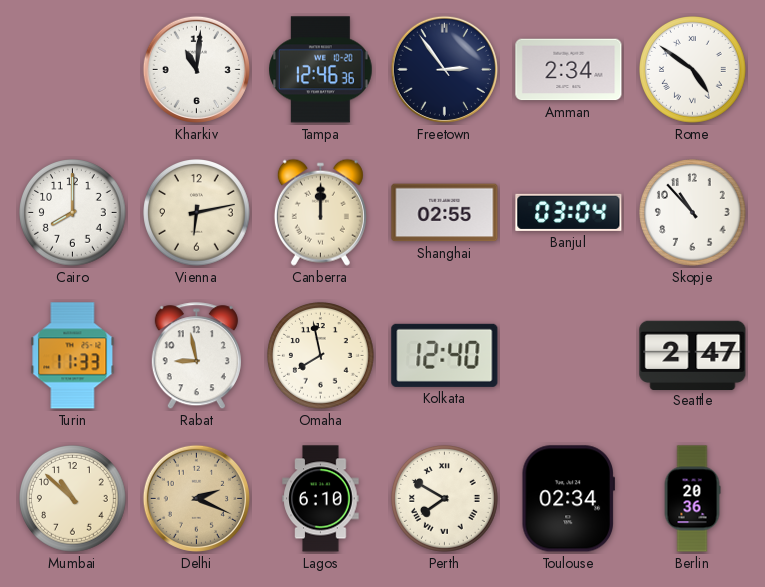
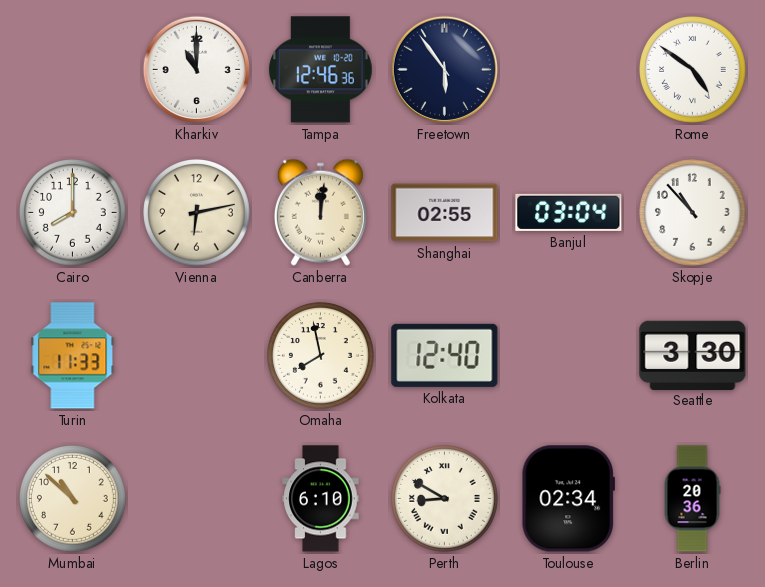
Kharkiv: 11:01 -> 11:00 (196, 69)
Freetown: 2:54 -> 5:54 (444, 69)
Amman: 2:34 -> none (569, 70)
Canberra: 12:00 -> 12:01 (320, 212)
Rabat: 8:58 -> none (196, 356)
Seattle: 2:47 -> 3:30 (693, 355)
Delhi: 2:19 -> none (196, 498)
Perth: 7:50 -> 8:50 (445, 499)
